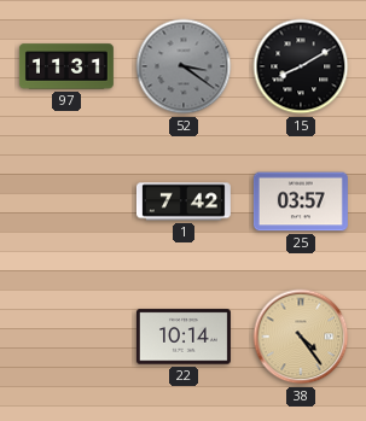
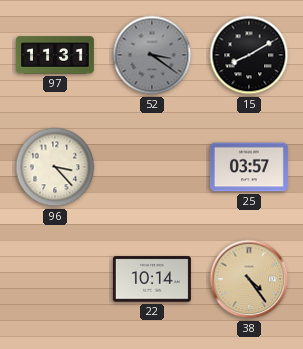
96: none -> 3:23 (55, 167)
1: 7:42 -> none (184, 201)
